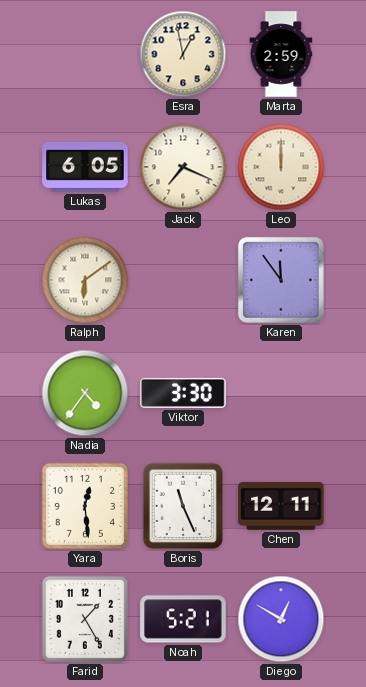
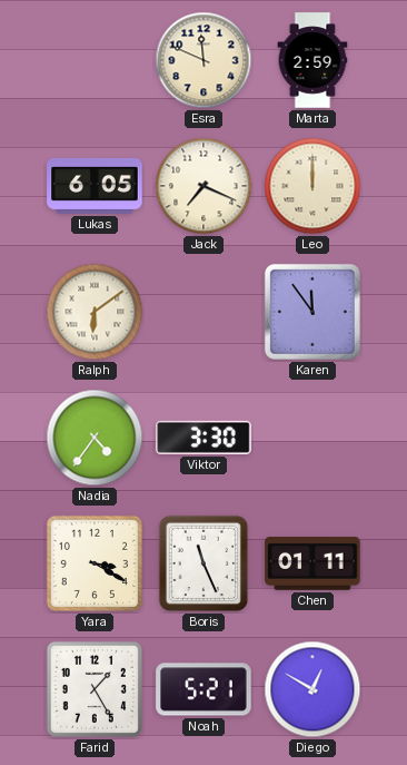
Esra: 12:58 -> 11:49 (203, 60)
Yara: 12:29 -> 3:20 (95, 563)
Chen: 12:11 -> 01:11 (312, 563)
